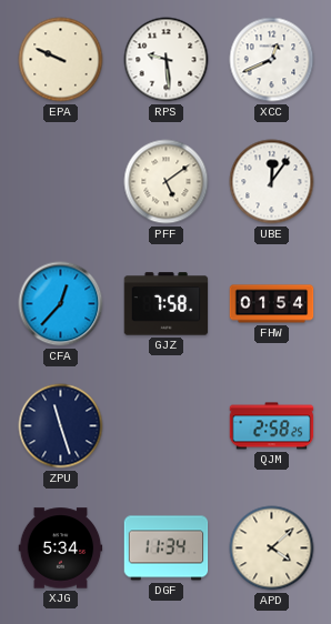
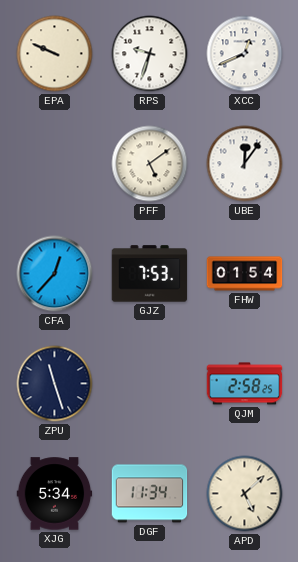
RPS: 9:29 -> 9:33 (150, 54)
GJZ: 7:58 -> 7:53 (150, 274)
APD: 4:08 -> 5:08 (245, 494)
